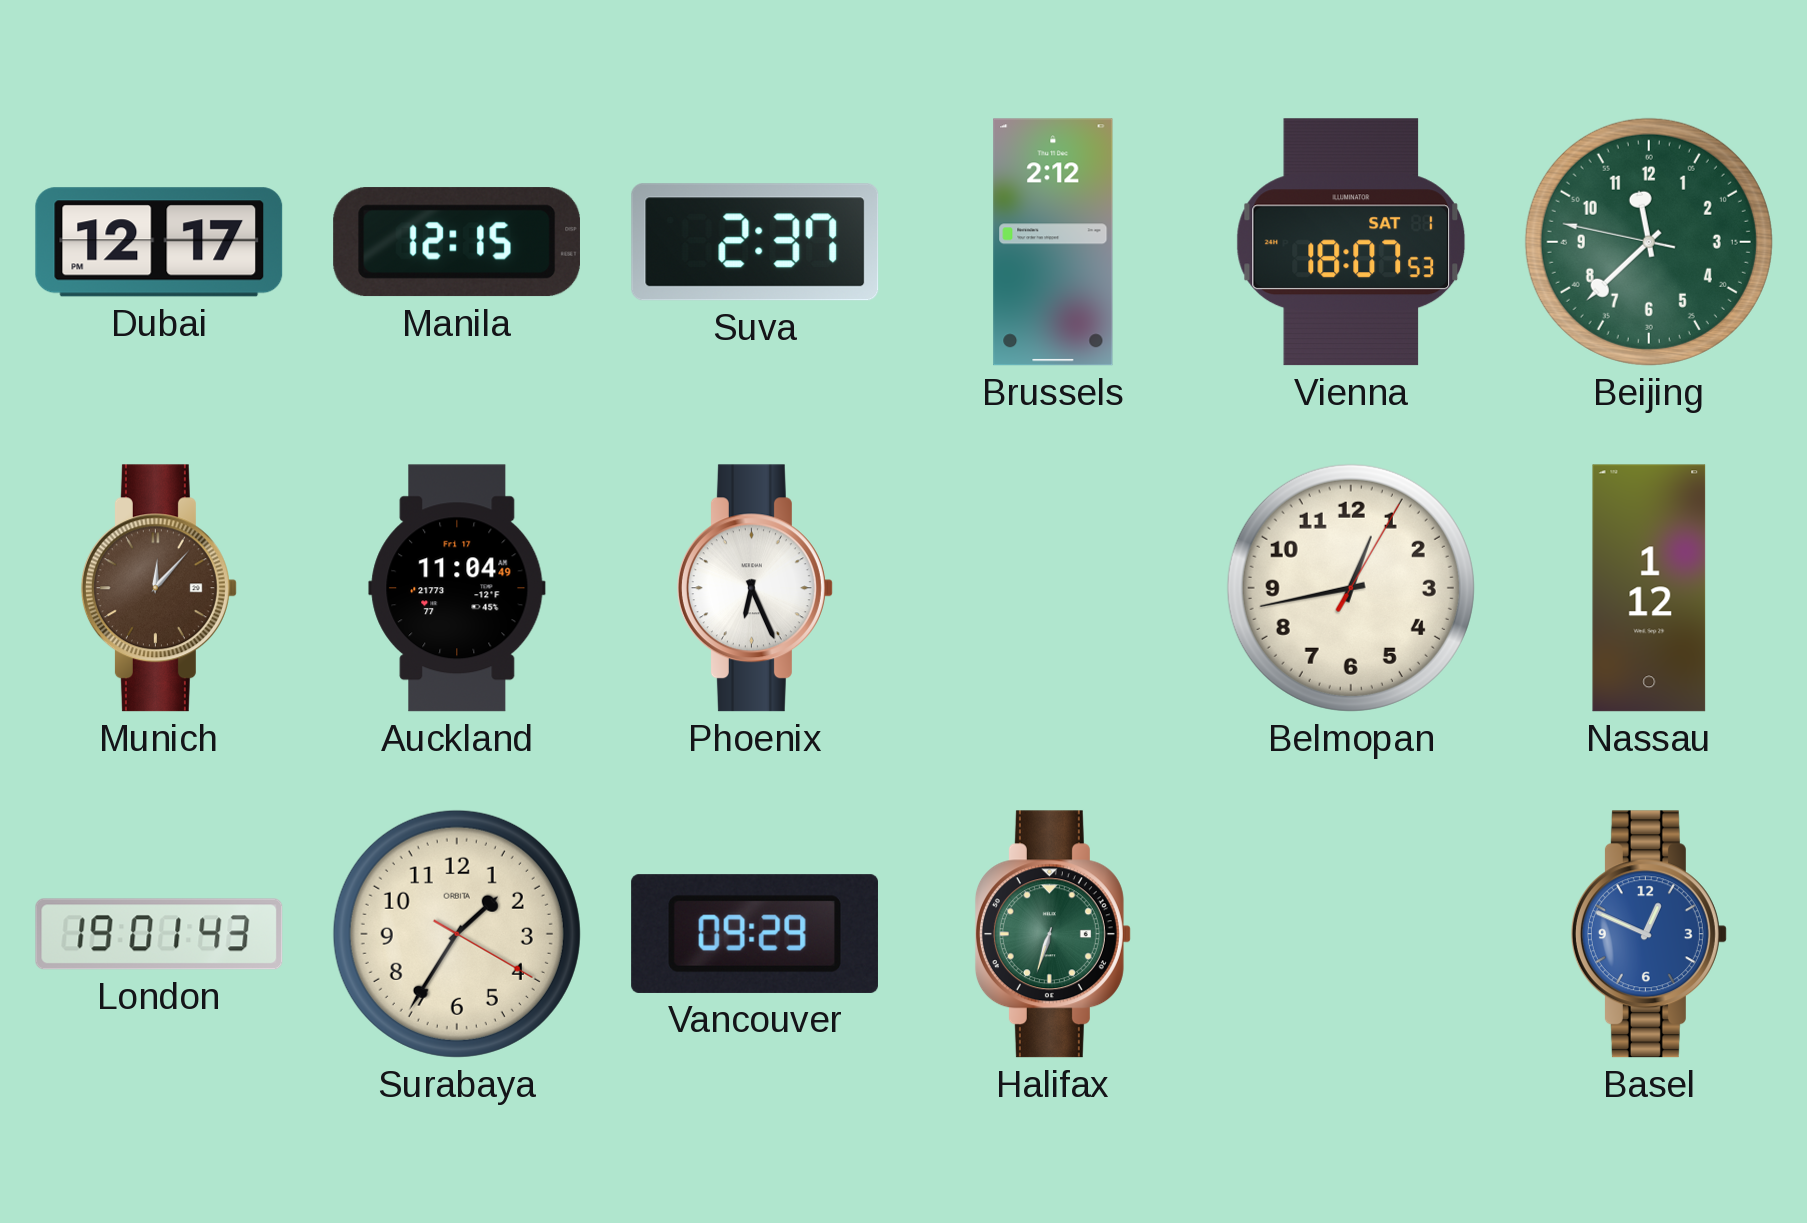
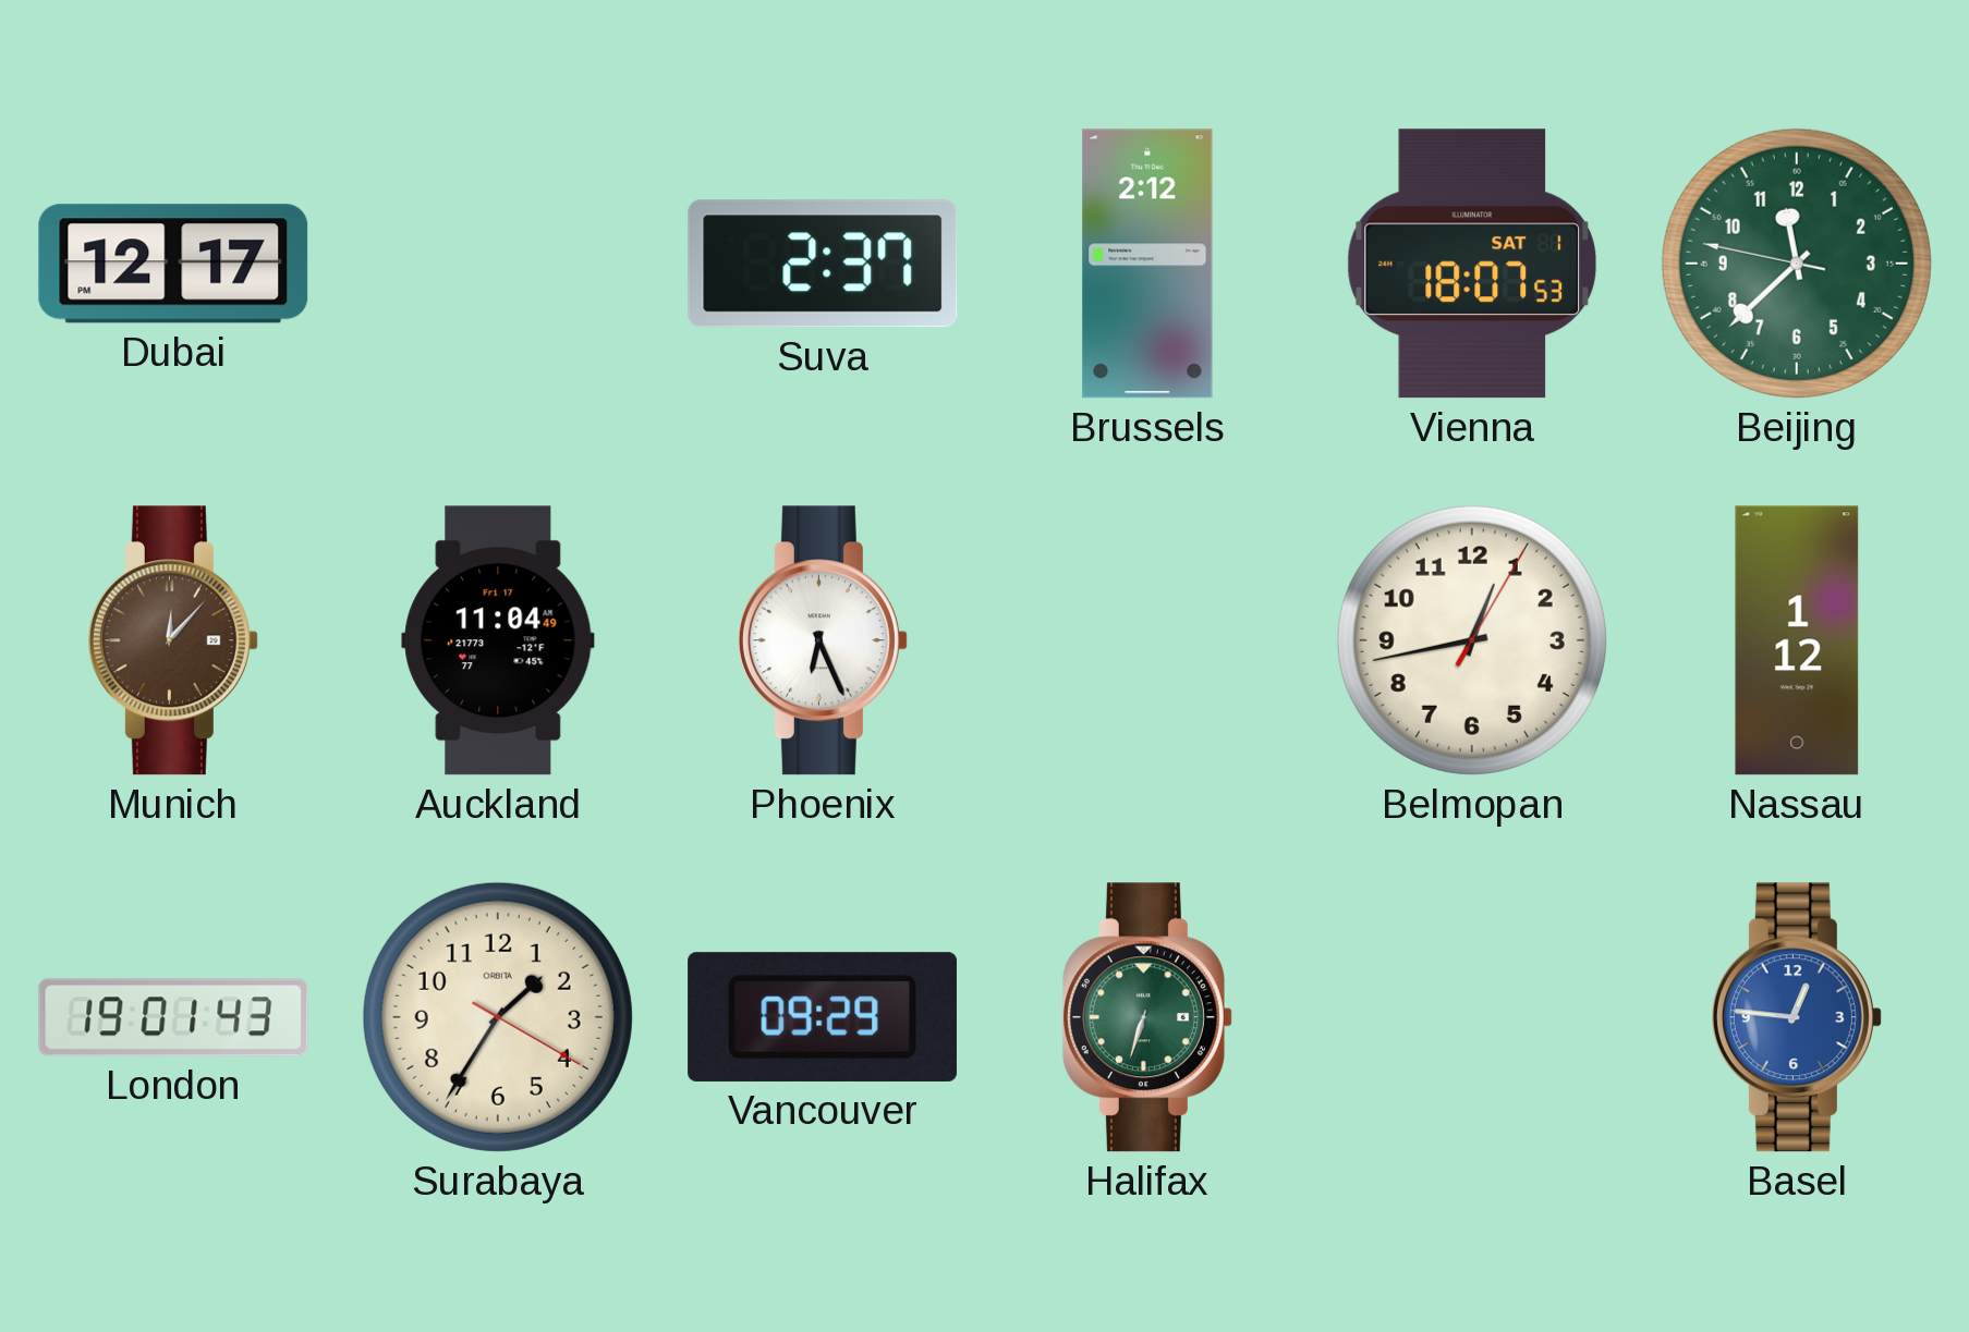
Manila: 12:15 -> none (457, 242)
Basel: 12:49 -> 12:46 (1797, 1017)
